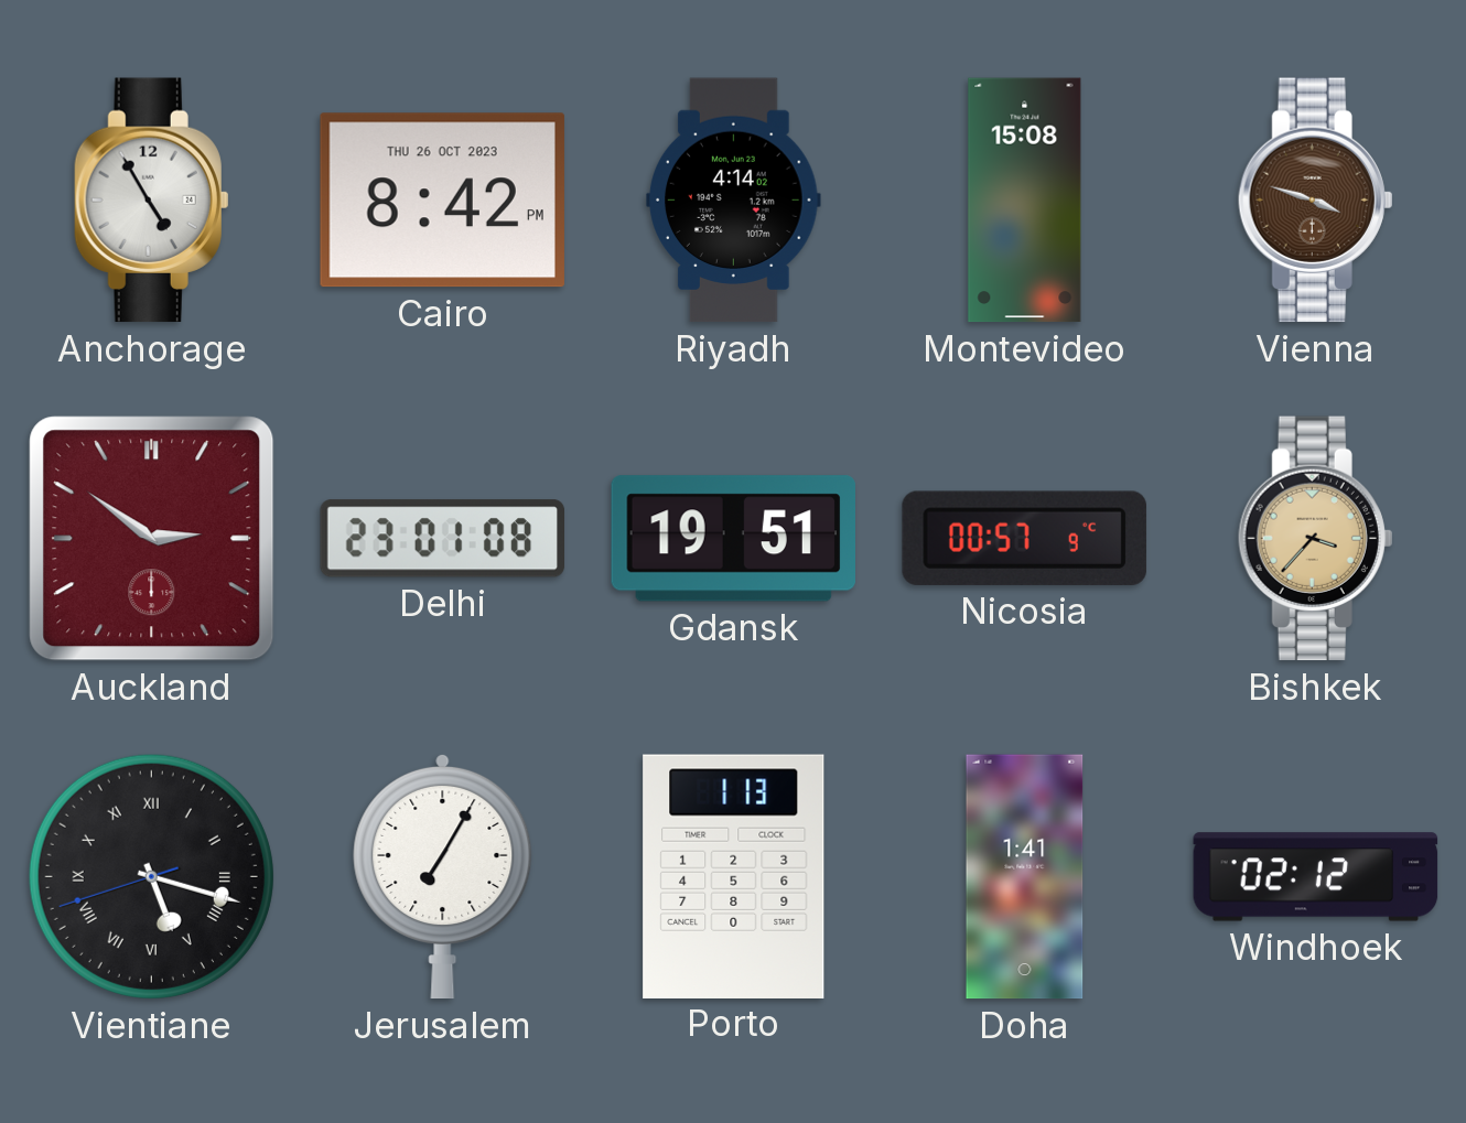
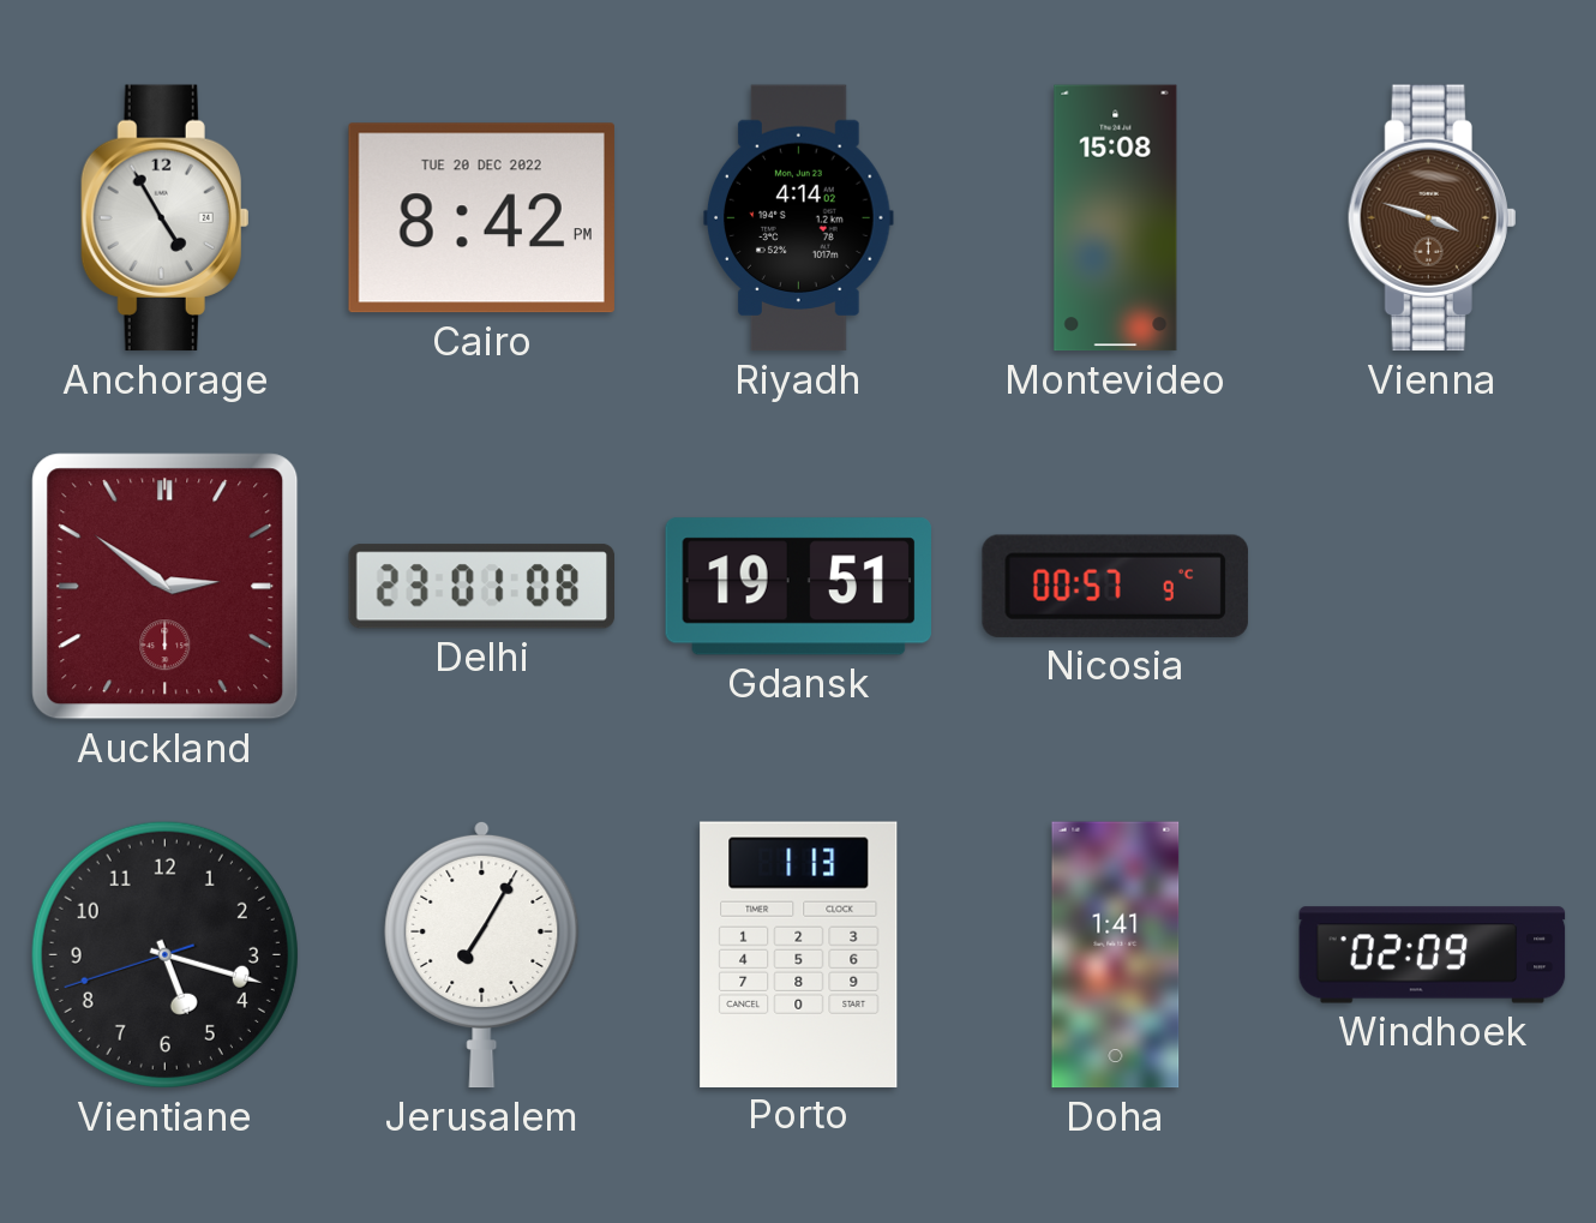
Cairo date: THU 26 OCT 2023 -> TUE 20 DEC 2022 (481, 218)
Bishkek: 3:37 -> none (1316, 539)
Vientiane numerals: Roman -> Arabic (164, 954)
Windhoek: 02:12 -> 02:09 (1433, 955)
